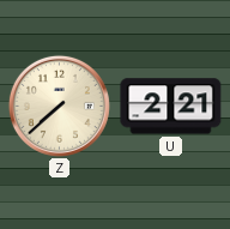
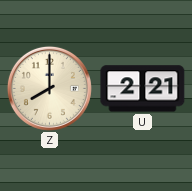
Z: 7:38 -> 8:00 (49, 88)
